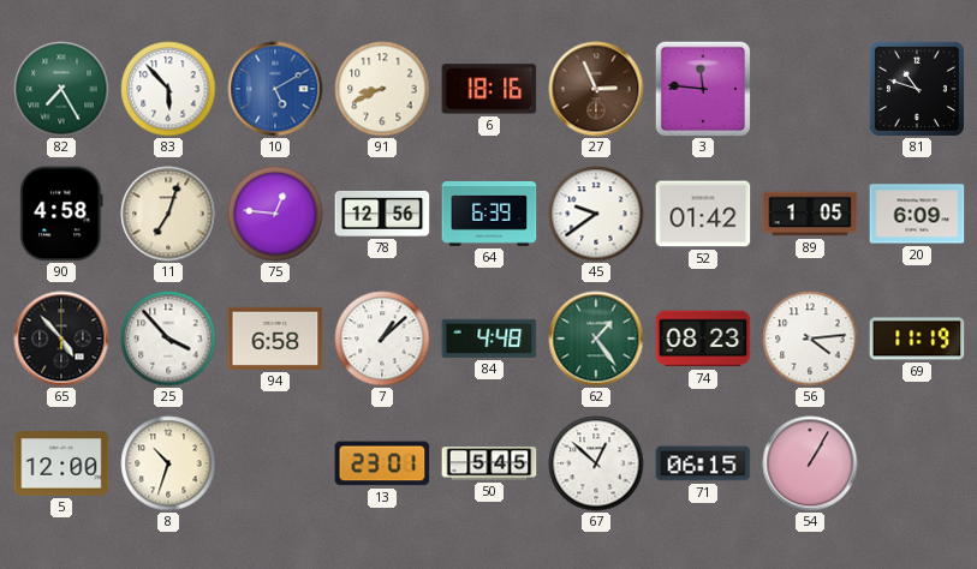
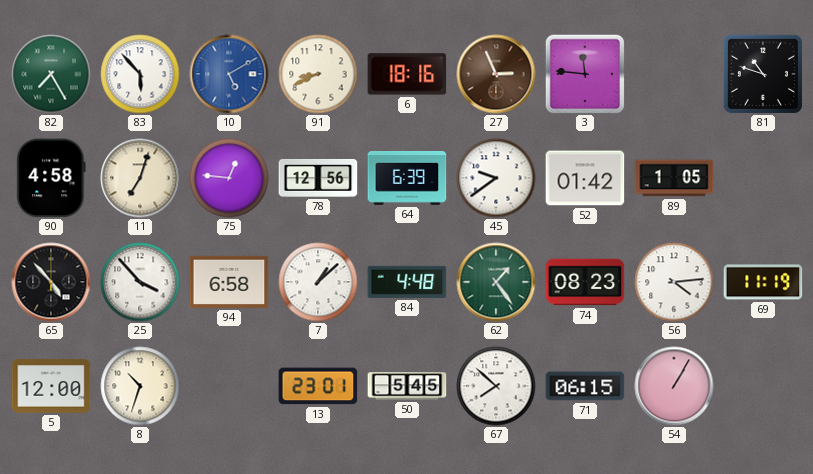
20: 6:09 -> none (917, 214)
67: 12:52 -> 7:52 (496, 386)
